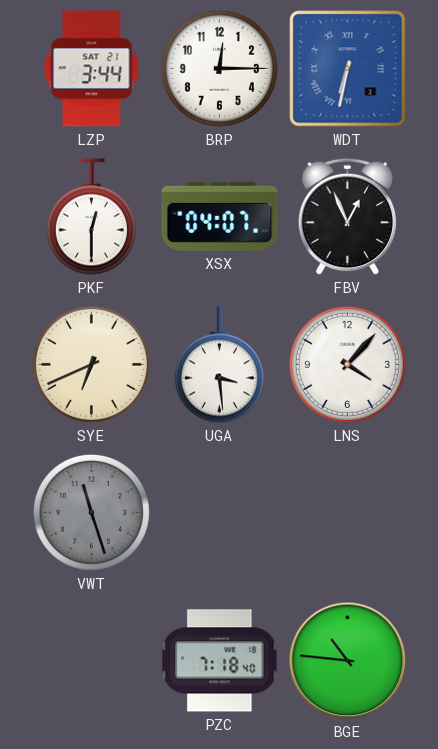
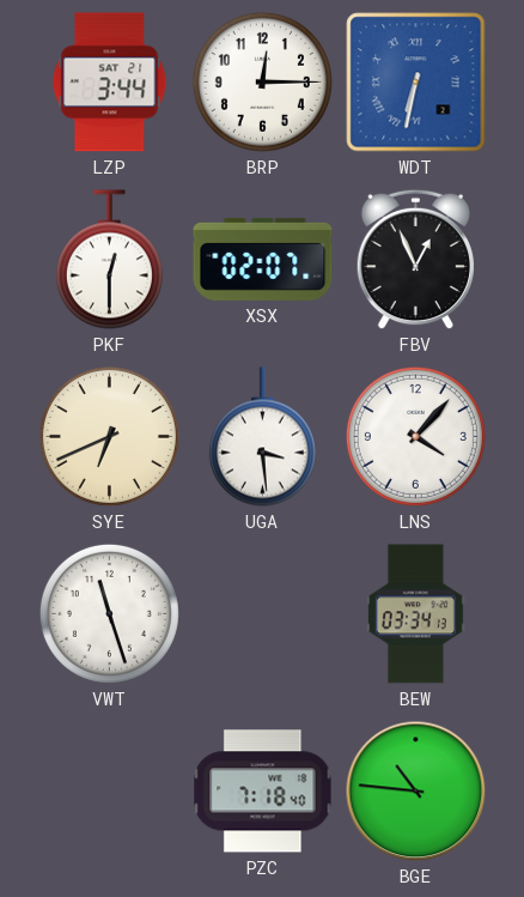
XSX: 04:07 -> 02:07 (263, 259)
VWT dial: grey -> white (109, 613)
BEW: none -> 03:34 (415, 614)
